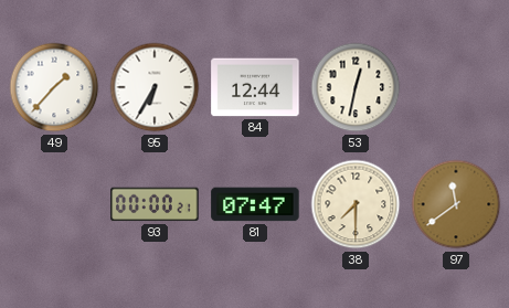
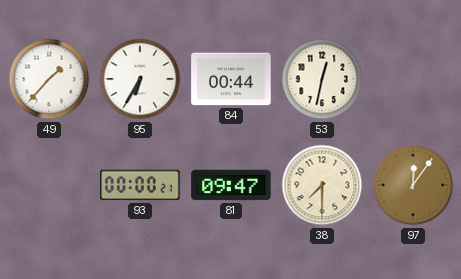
84: 12:44 -> 00:44 (231, 79)
81: 07:47 -> 09:47 (231, 185)
97: 11:39 -> 12:06 (413, 185)
